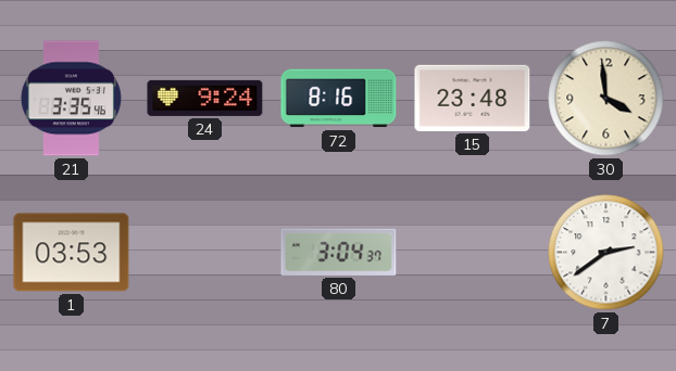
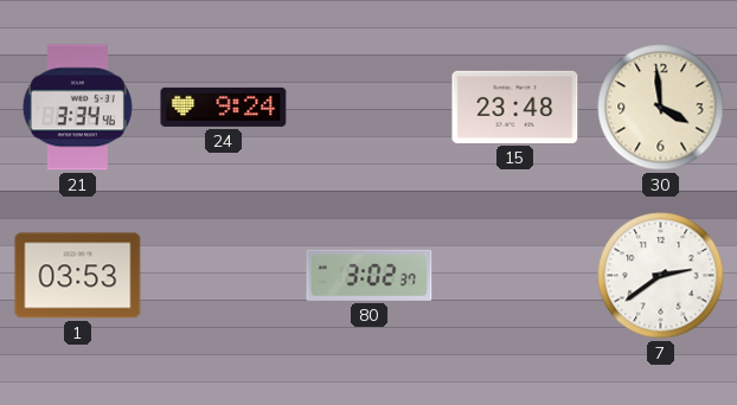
21: 3:35 -> 3:34 (77, 108)
72: 8:16 -> none (339, 99)
80: 3:04 -> 3:02 (370, 275)
